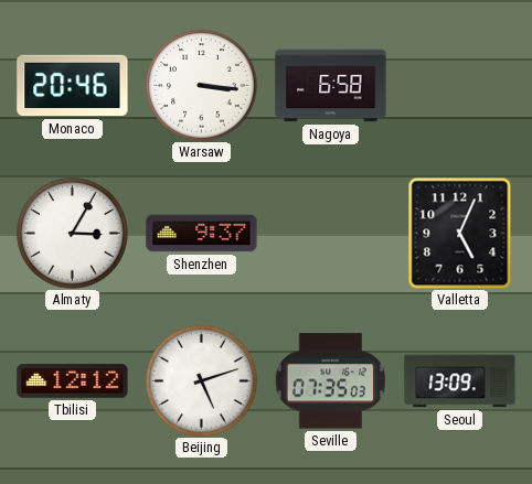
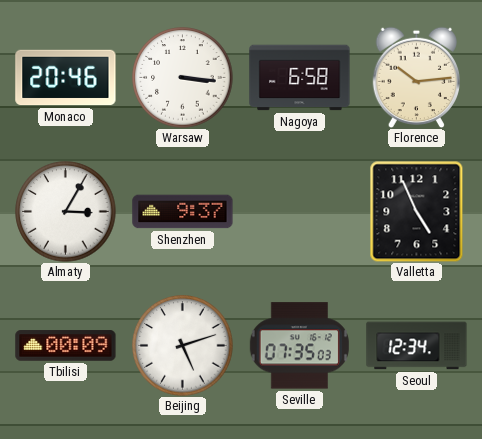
Florence: none -> 10:14 (416, 77)
Valletta: 5:04 -> 4:56 (417, 211)
Tbilisi: 12:12 -> 00:09 (66, 346)
Seoul: 13:09 -> 12:34 (417, 346)
